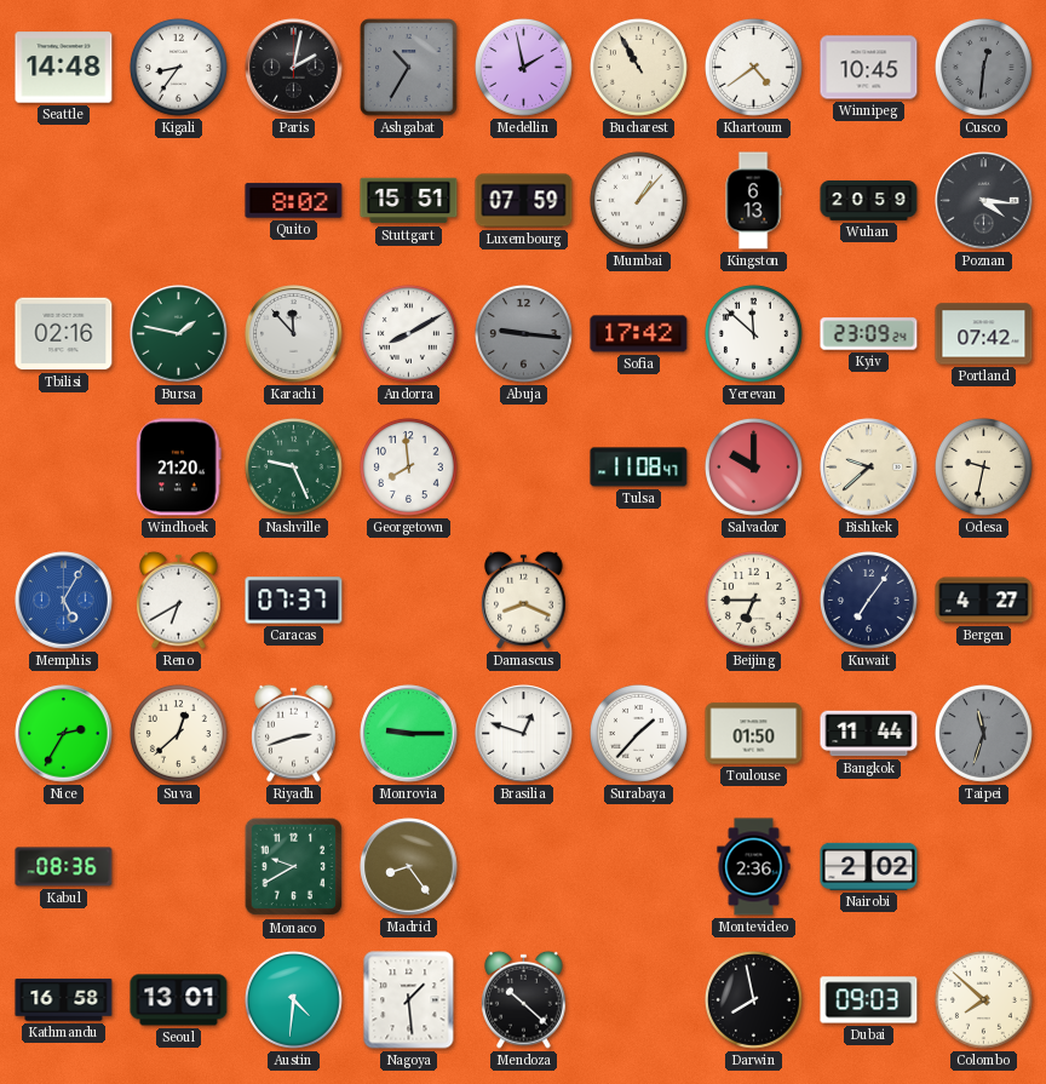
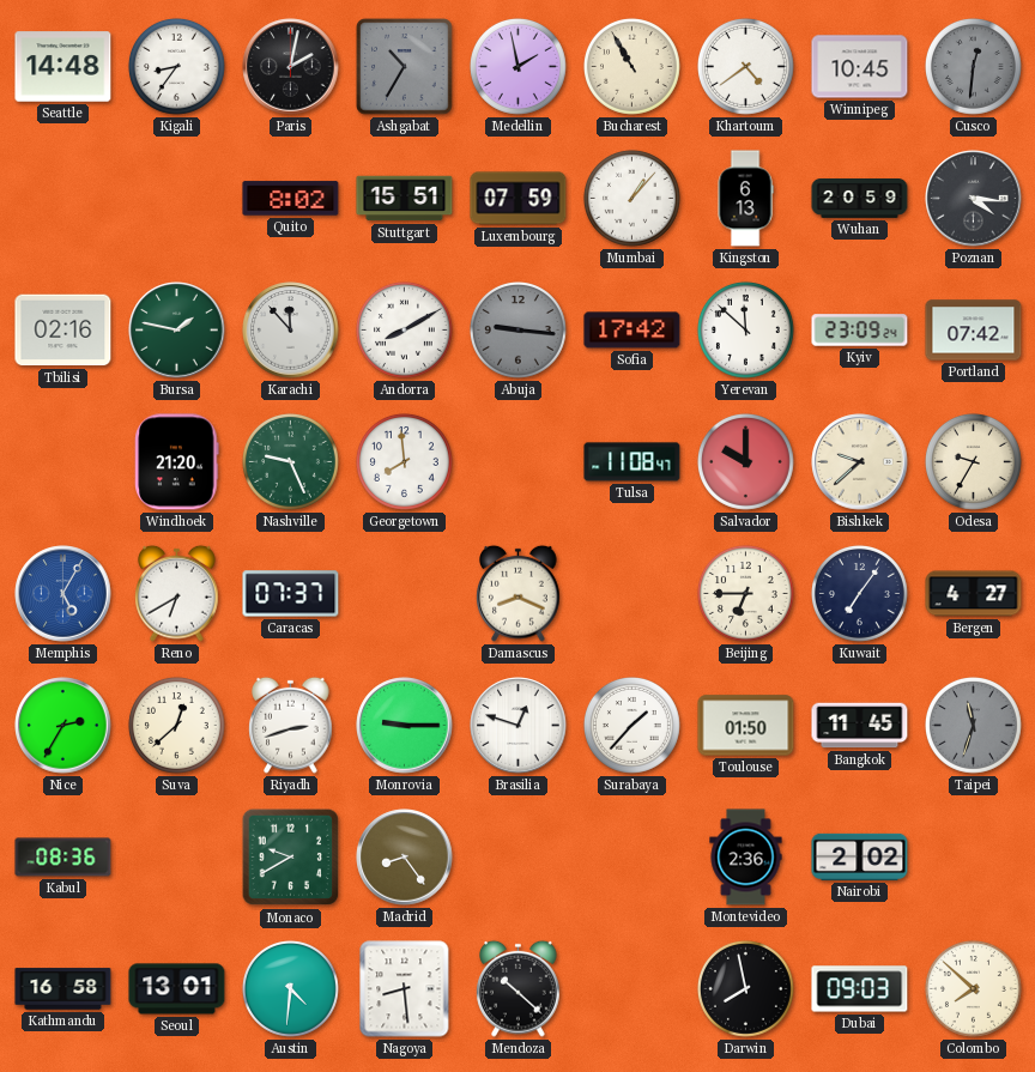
Odesa: 9:32 -> 9:35 (973, 461)
Bangkok: 11:44 -> 11:45 (860, 726)
Nagoya: 1:29 -> 8:29 (405, 989)
